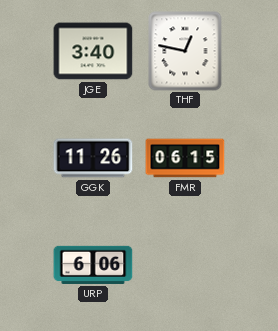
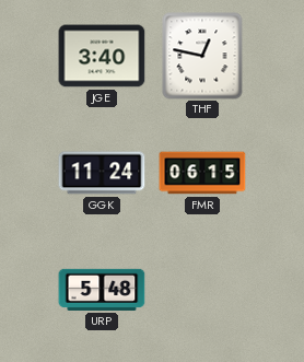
GGK: 11:26 -> 11:24 (102, 173)
URP: 6:06 -> 5:48 (102, 290)
